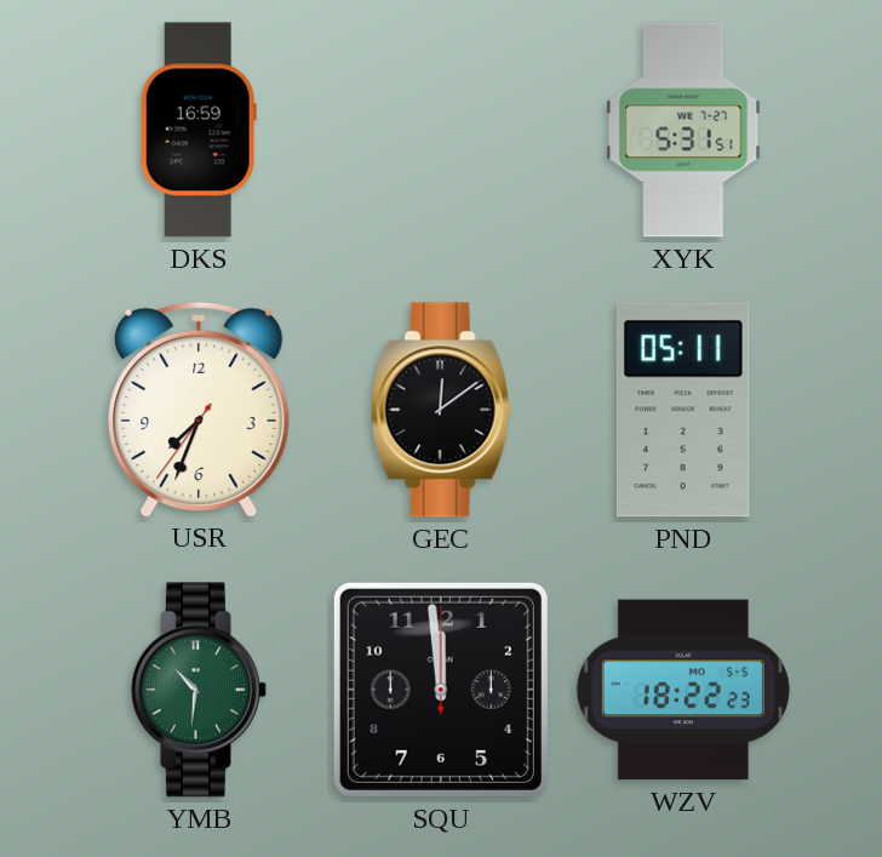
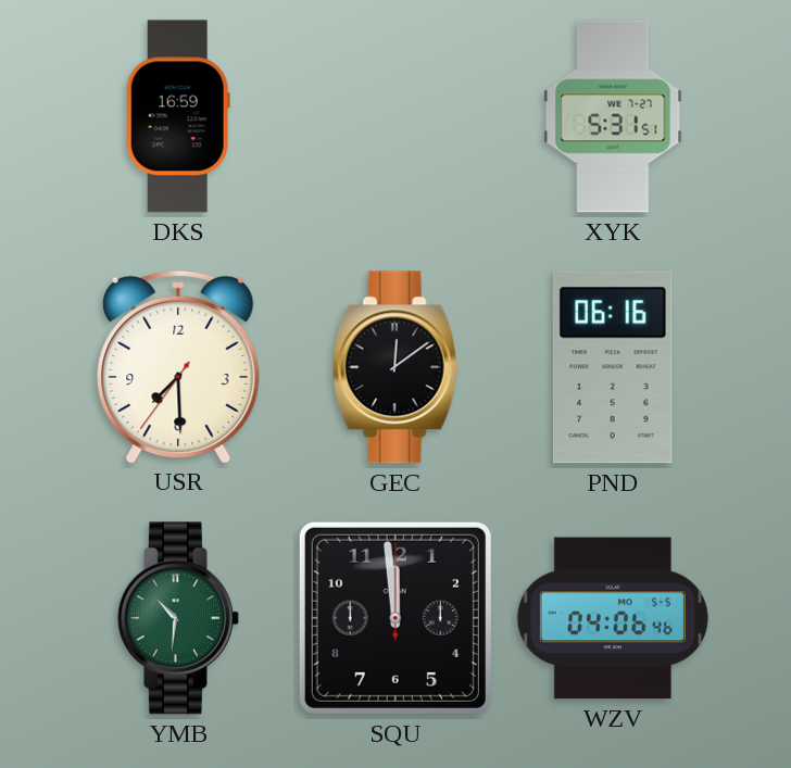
USR: 7:33 -> 7:29 (178, 366)
PND: 05:11 -> 06:16 (613, 367)
WZV: 18:22 -> 04:06 (613, 618)
